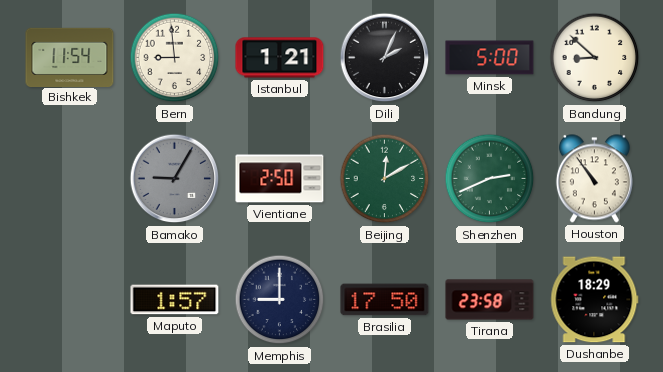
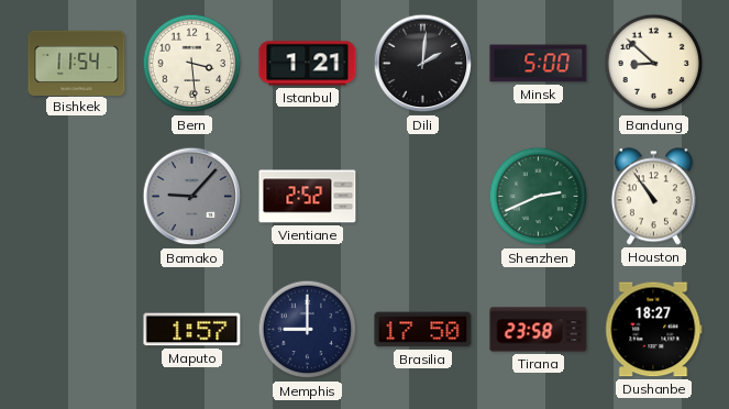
Bern: 8:59 -> 3:29 (192, 64)
Dili: 2:04 -> 2:01 (423, 64)
Bamako: 9:05 -> 9:07 (192, 197)
Vientiane: 2:50 -> 2:52 (308, 197)
Beijing: 12:10 -> none (385, 179)
Dushanbe: 18:29 -> 18:27 (654, 330)
